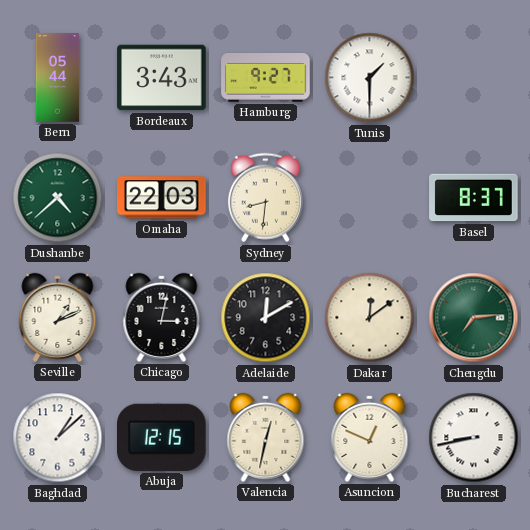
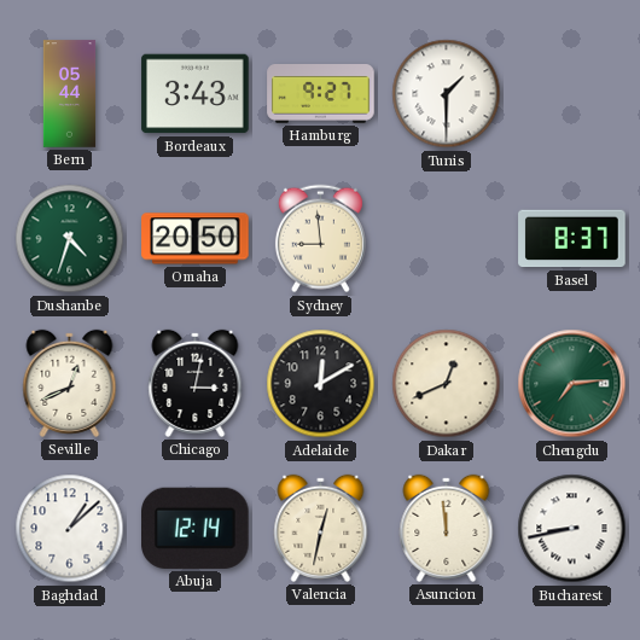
Dushanbe: 4:38 -> 4:33 (70, 239)
Omaha: 22:03 -> 20:50 (196, 239)
Sydney: 8:31 -> 8:59 (320, 239)
Seville: 1:11 -> 12:41 (70, 383)
Dakar: 12:09 -> 12:41 (447, 384)
Abuja: 12:15 -> 12:14 (196, 528)
Asuncion: 12:49 -> 11:59 (447, 528)
